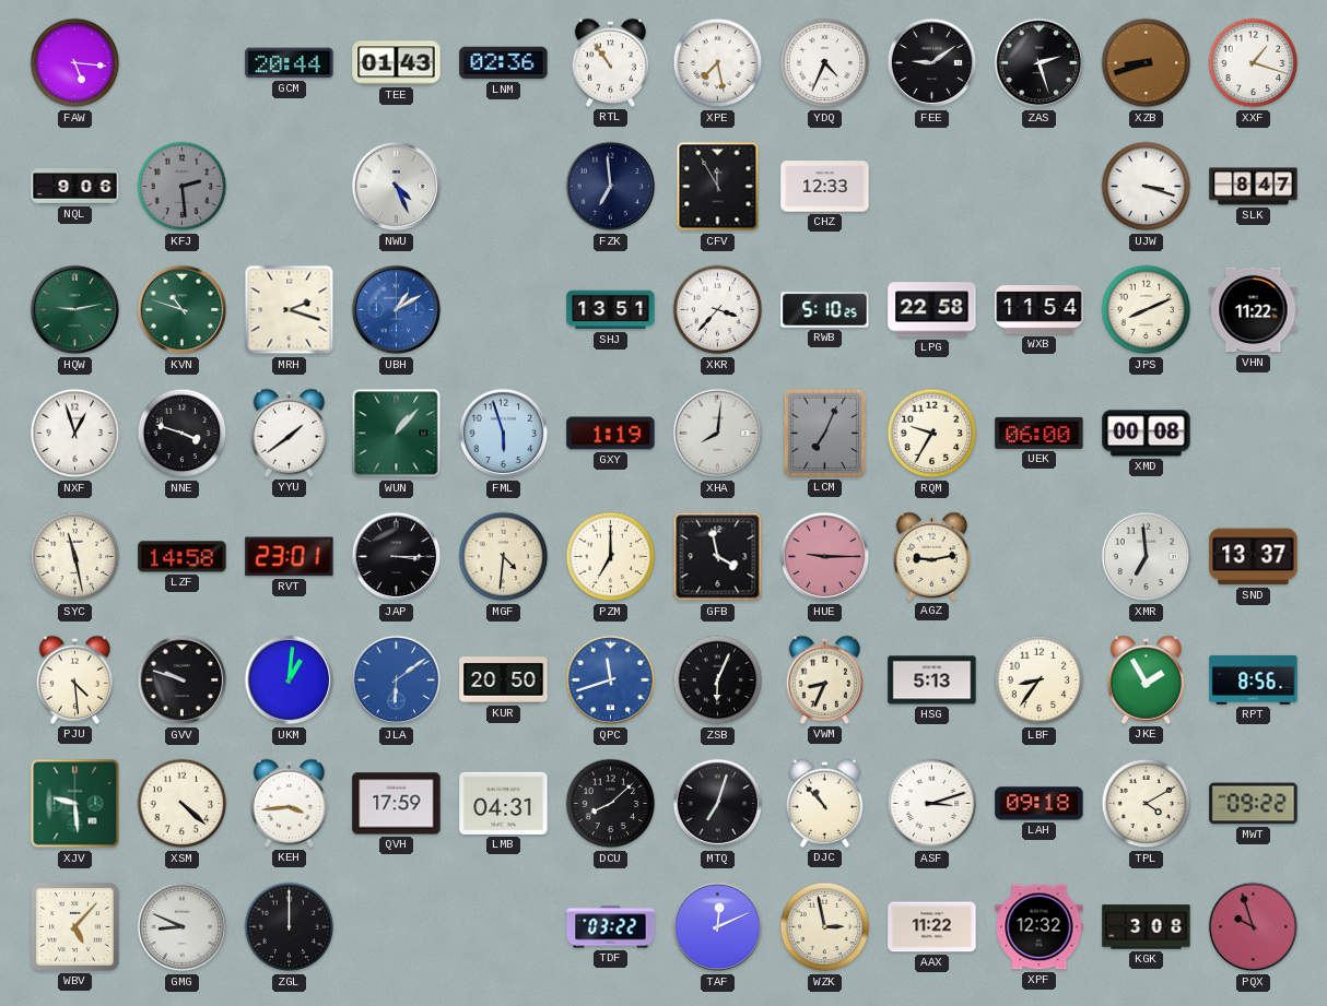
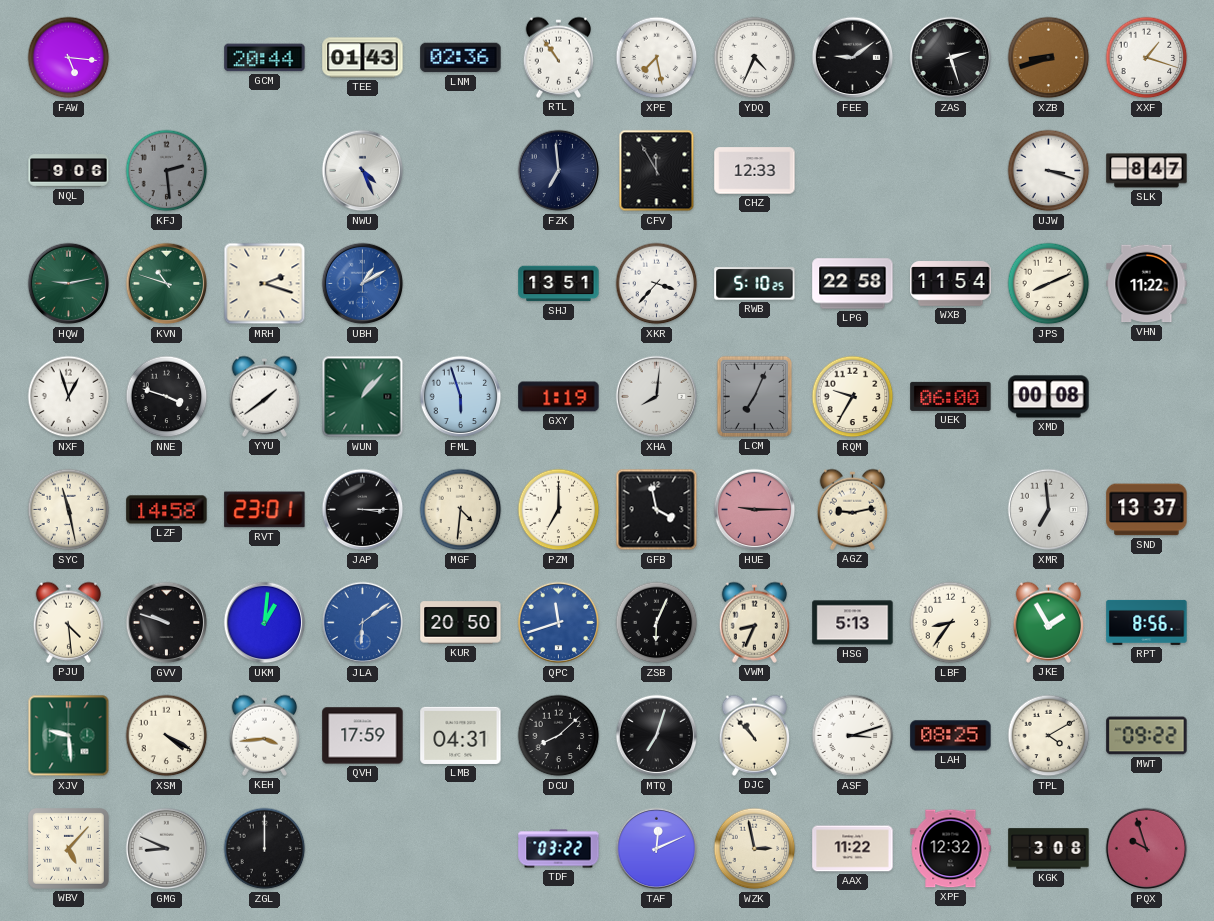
XSM: 4:22 -> 4:20 (167, 736)
LAH: 09:18 -> 08:25 (951, 736)
